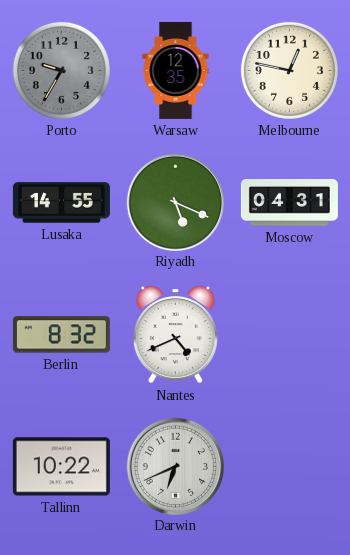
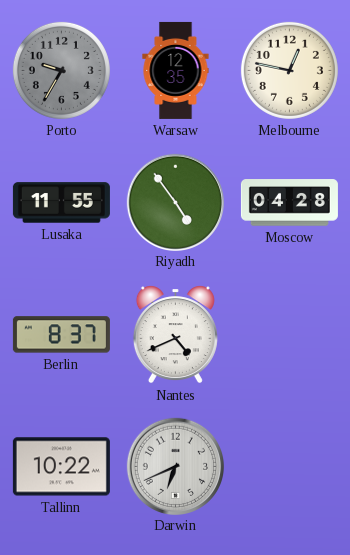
Lusaka: 14:55 -> 11:55 (61, 203)
Riyadh: 5:19 -> 4:54 (175, 202)
Moscow: 04:31 -> 04:28 (289, 203)
Berlin: 8:32 -> 8:37 (61, 335)
